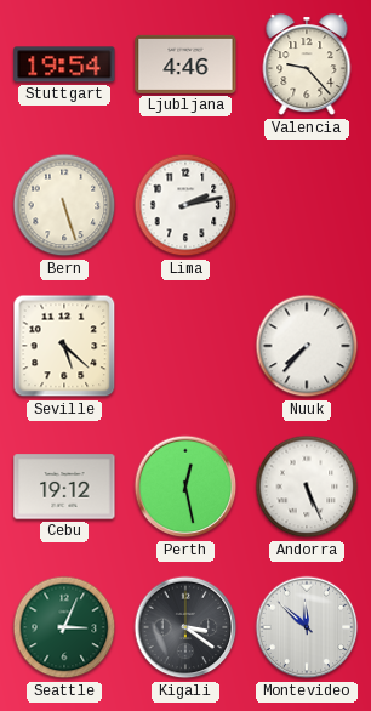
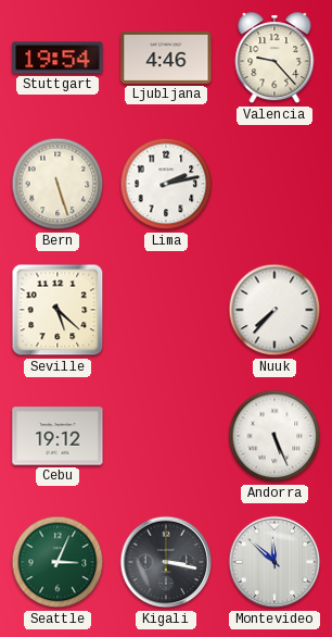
Perth: 12:28 -> none (185, 487)
Kigali: 3:21 -> 3:17 (166, 562)
